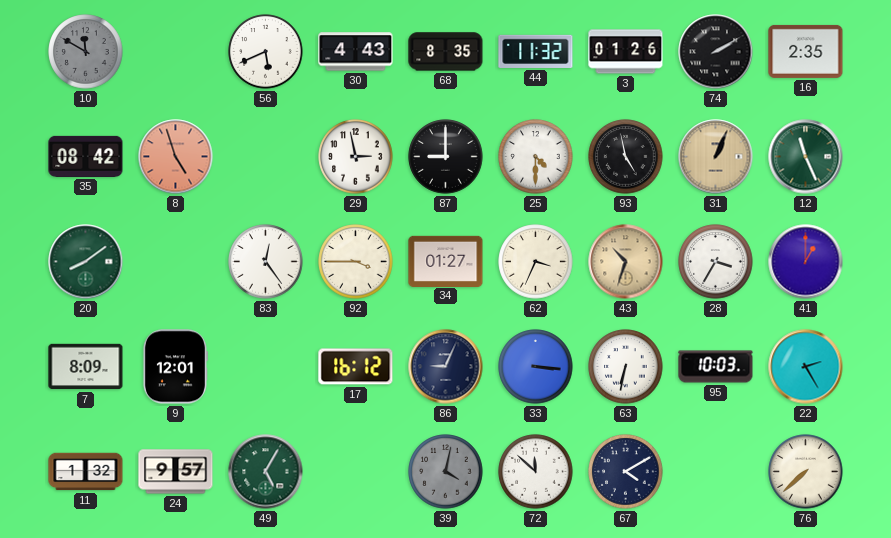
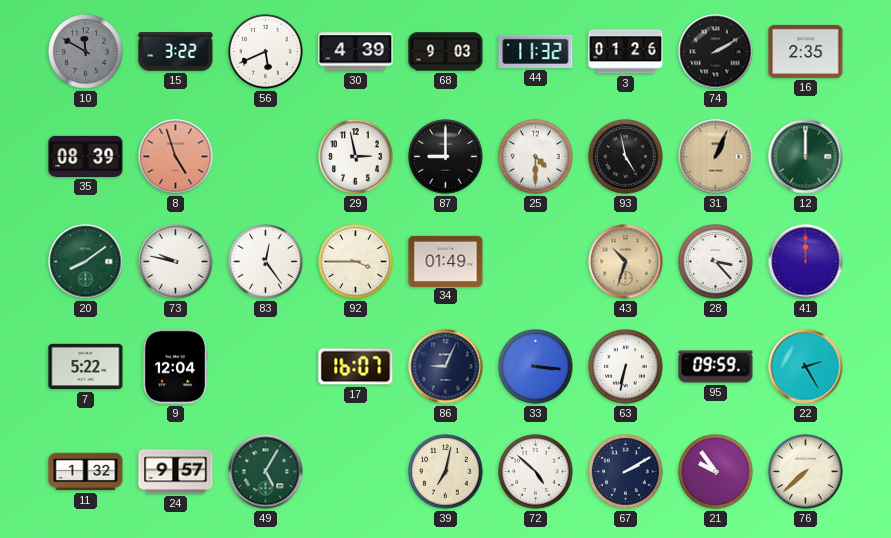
15: none -> 3:22 (176, 52)
30: 4:43 -> 4:39 (356, 52)
68: 8:35 -> 9:03 (446, 52)
35: 08:42 -> 08:39 (86, 156)
12: 11:26 -> 12:00 (806, 157)
73: none -> 9:47 (176, 262)
34: 01:27 -> 01:49 (446, 261)
62: 3:34 -> none (536, 262)
28: 3:35 -> 3:23 (716, 262)
41: 1:00 -> 12:00 (806, 262)
7: 8:09 -> 5:22 (86, 367)
9: 12:01 -> 12:04 (175, 367)
17: 16:12 -> 16:07 (356, 367)
95: 10:03 -> 09:59 (716, 367)
39: 4:02 -> 7:02 (446, 472)
39 dial: grey -> cream (446, 472)
72: 11:52 -> 4:52 (536, 472)
67: 4:10 -> 2:10 (626, 472)
21: none -> 9:54 (716, 472)
